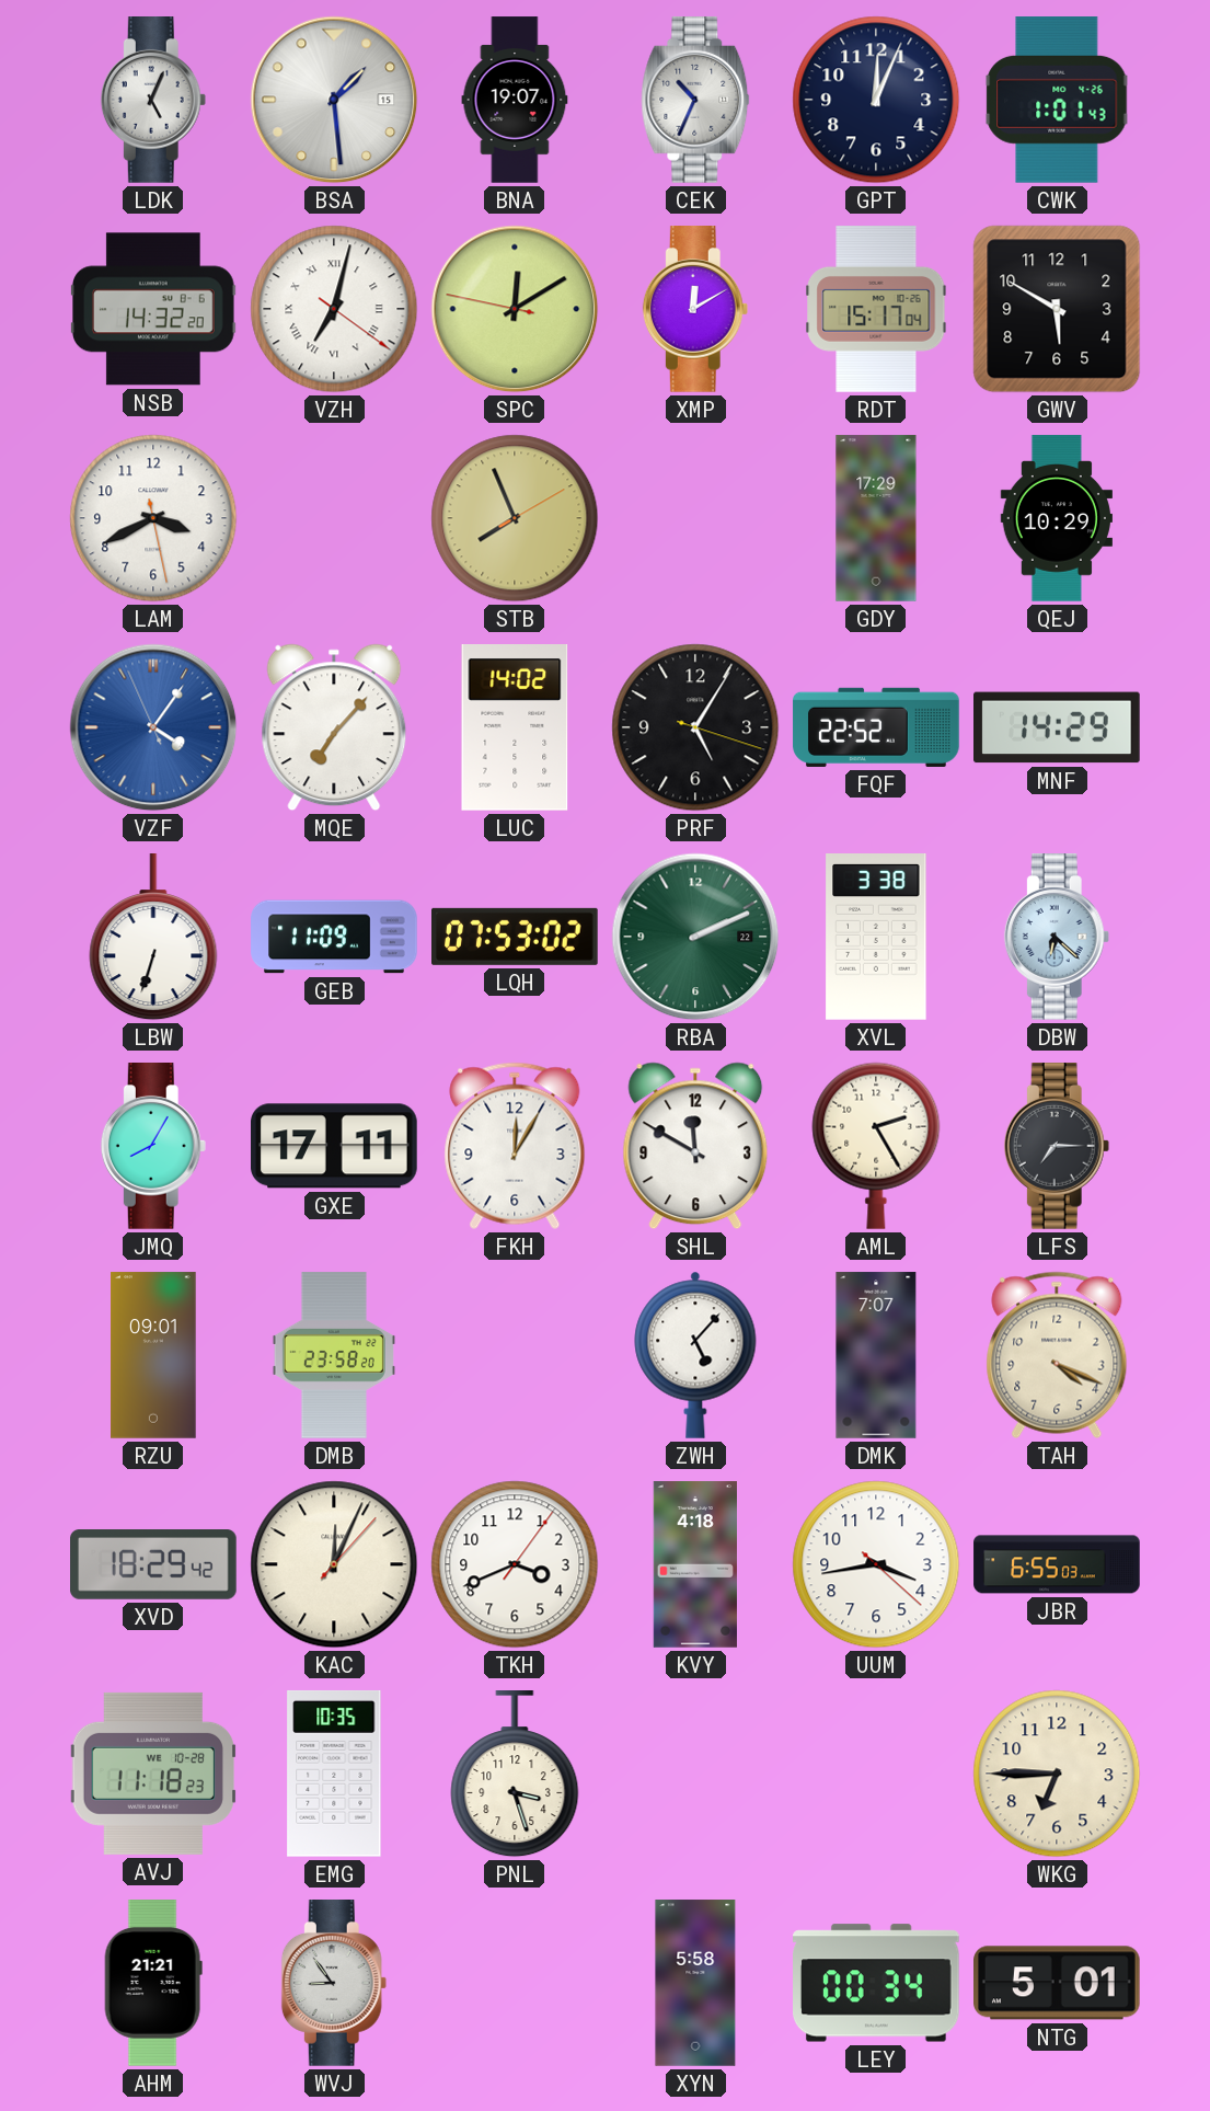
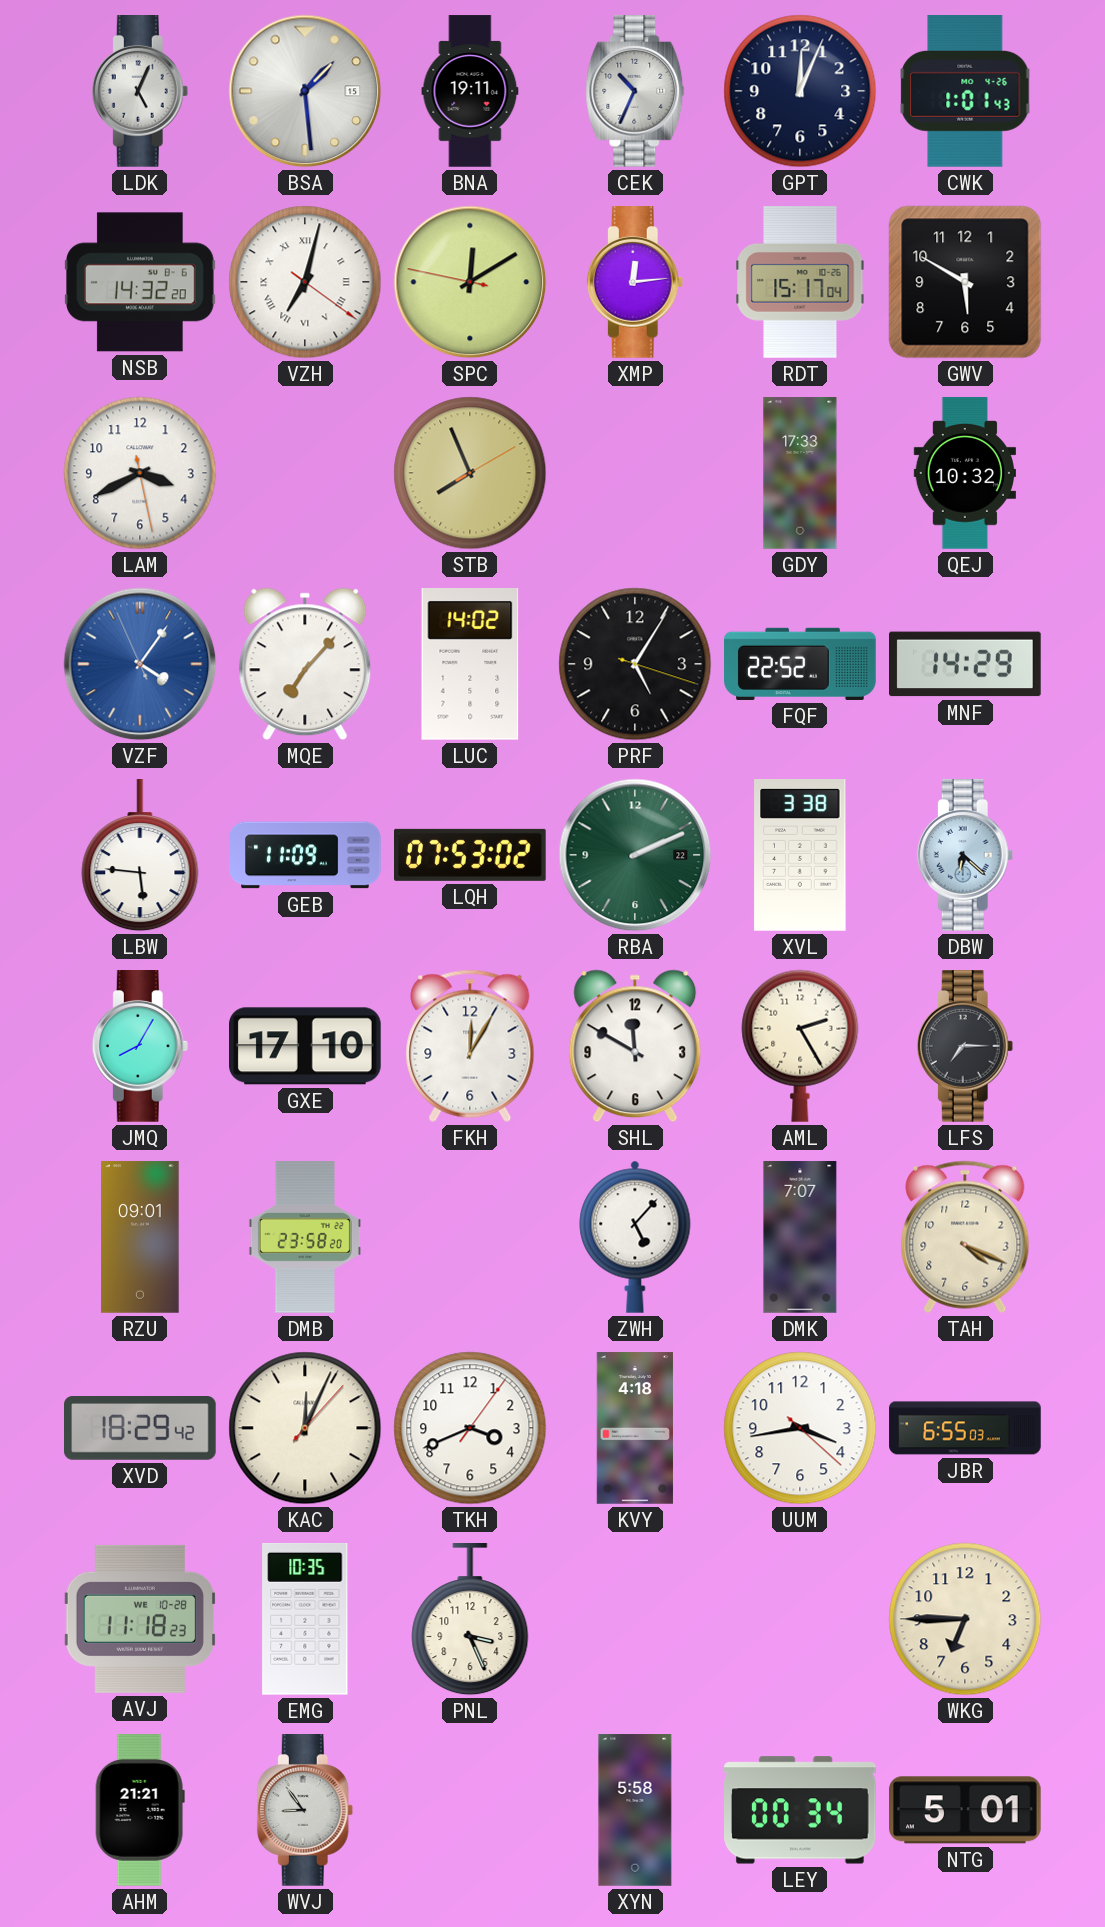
BNA: 19:07 -> 19:11 (470, 91)
XMP: 12:10 -> 12:14 (635, 283)
GDY: 17:29 -> 17:33 (800, 473)
QEJ: 10:29 -> 10:32 (965, 473)
LBW: 6:33 -> 5:46 (140, 856)
GXE: 17:11 -> 17:10 (306, 1046)
PNL: 3:27 -> 3:26 (470, 1620)
